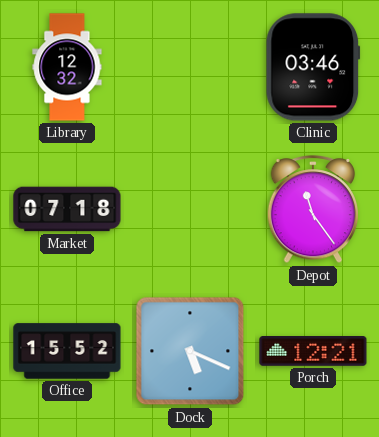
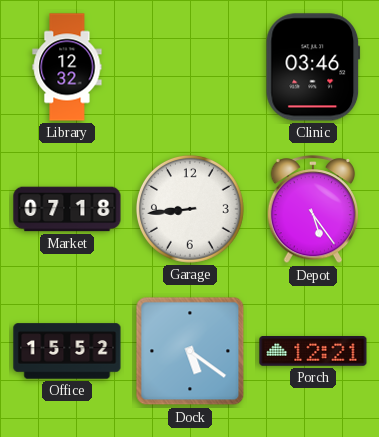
Garage: none -> 8:44 (190, 209)
Depot: 11:24 -> 5:24 (313, 210)
Dock: 5:19 -> 5:21 (190, 351)
